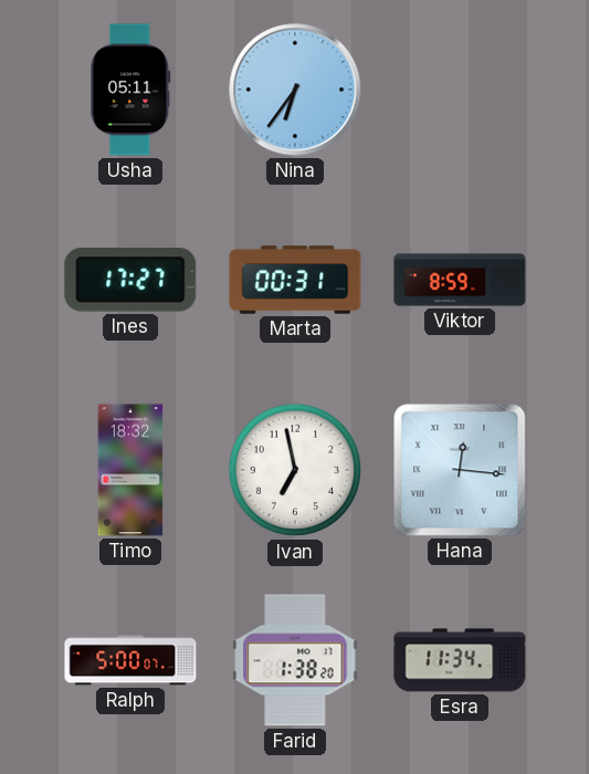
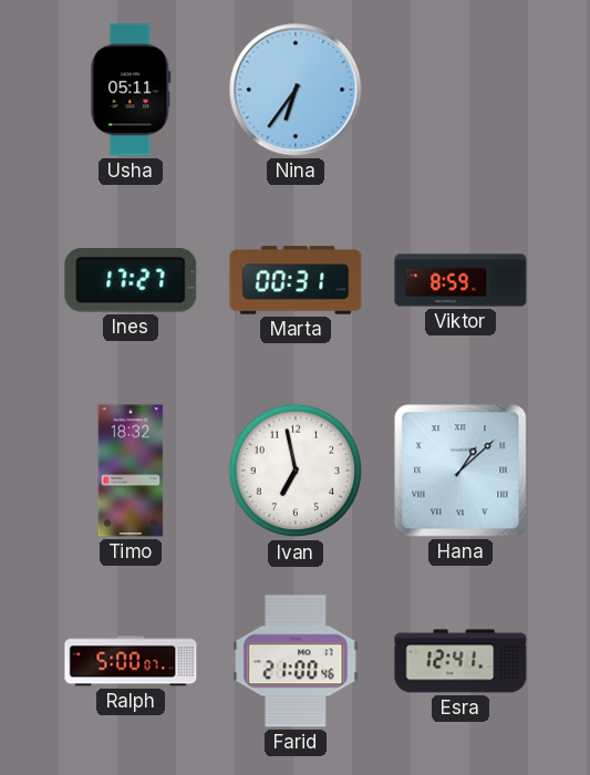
Hana: 12:16 -> 1:08 (460, 471)
Farid: 1:38 -> 21:00 (296, 661)
Esra: 11:34 -> 12:41 (460, 661)
